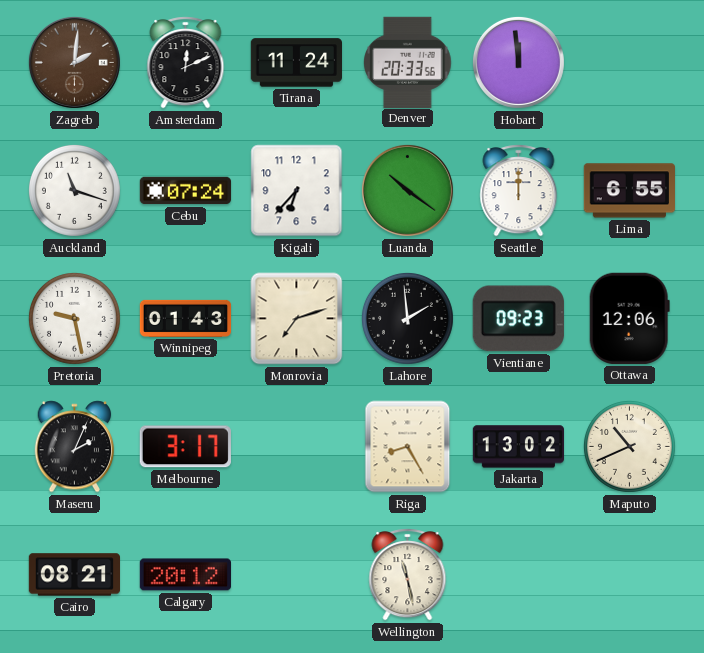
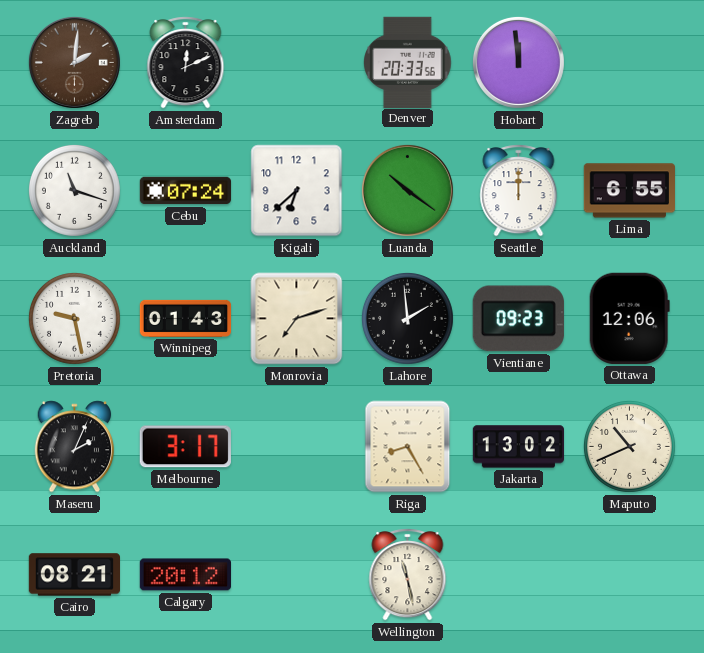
Tirana: 11:24 -> none (296, 63)
Kigali: 6:37 -> 6:38 (297, 191)
